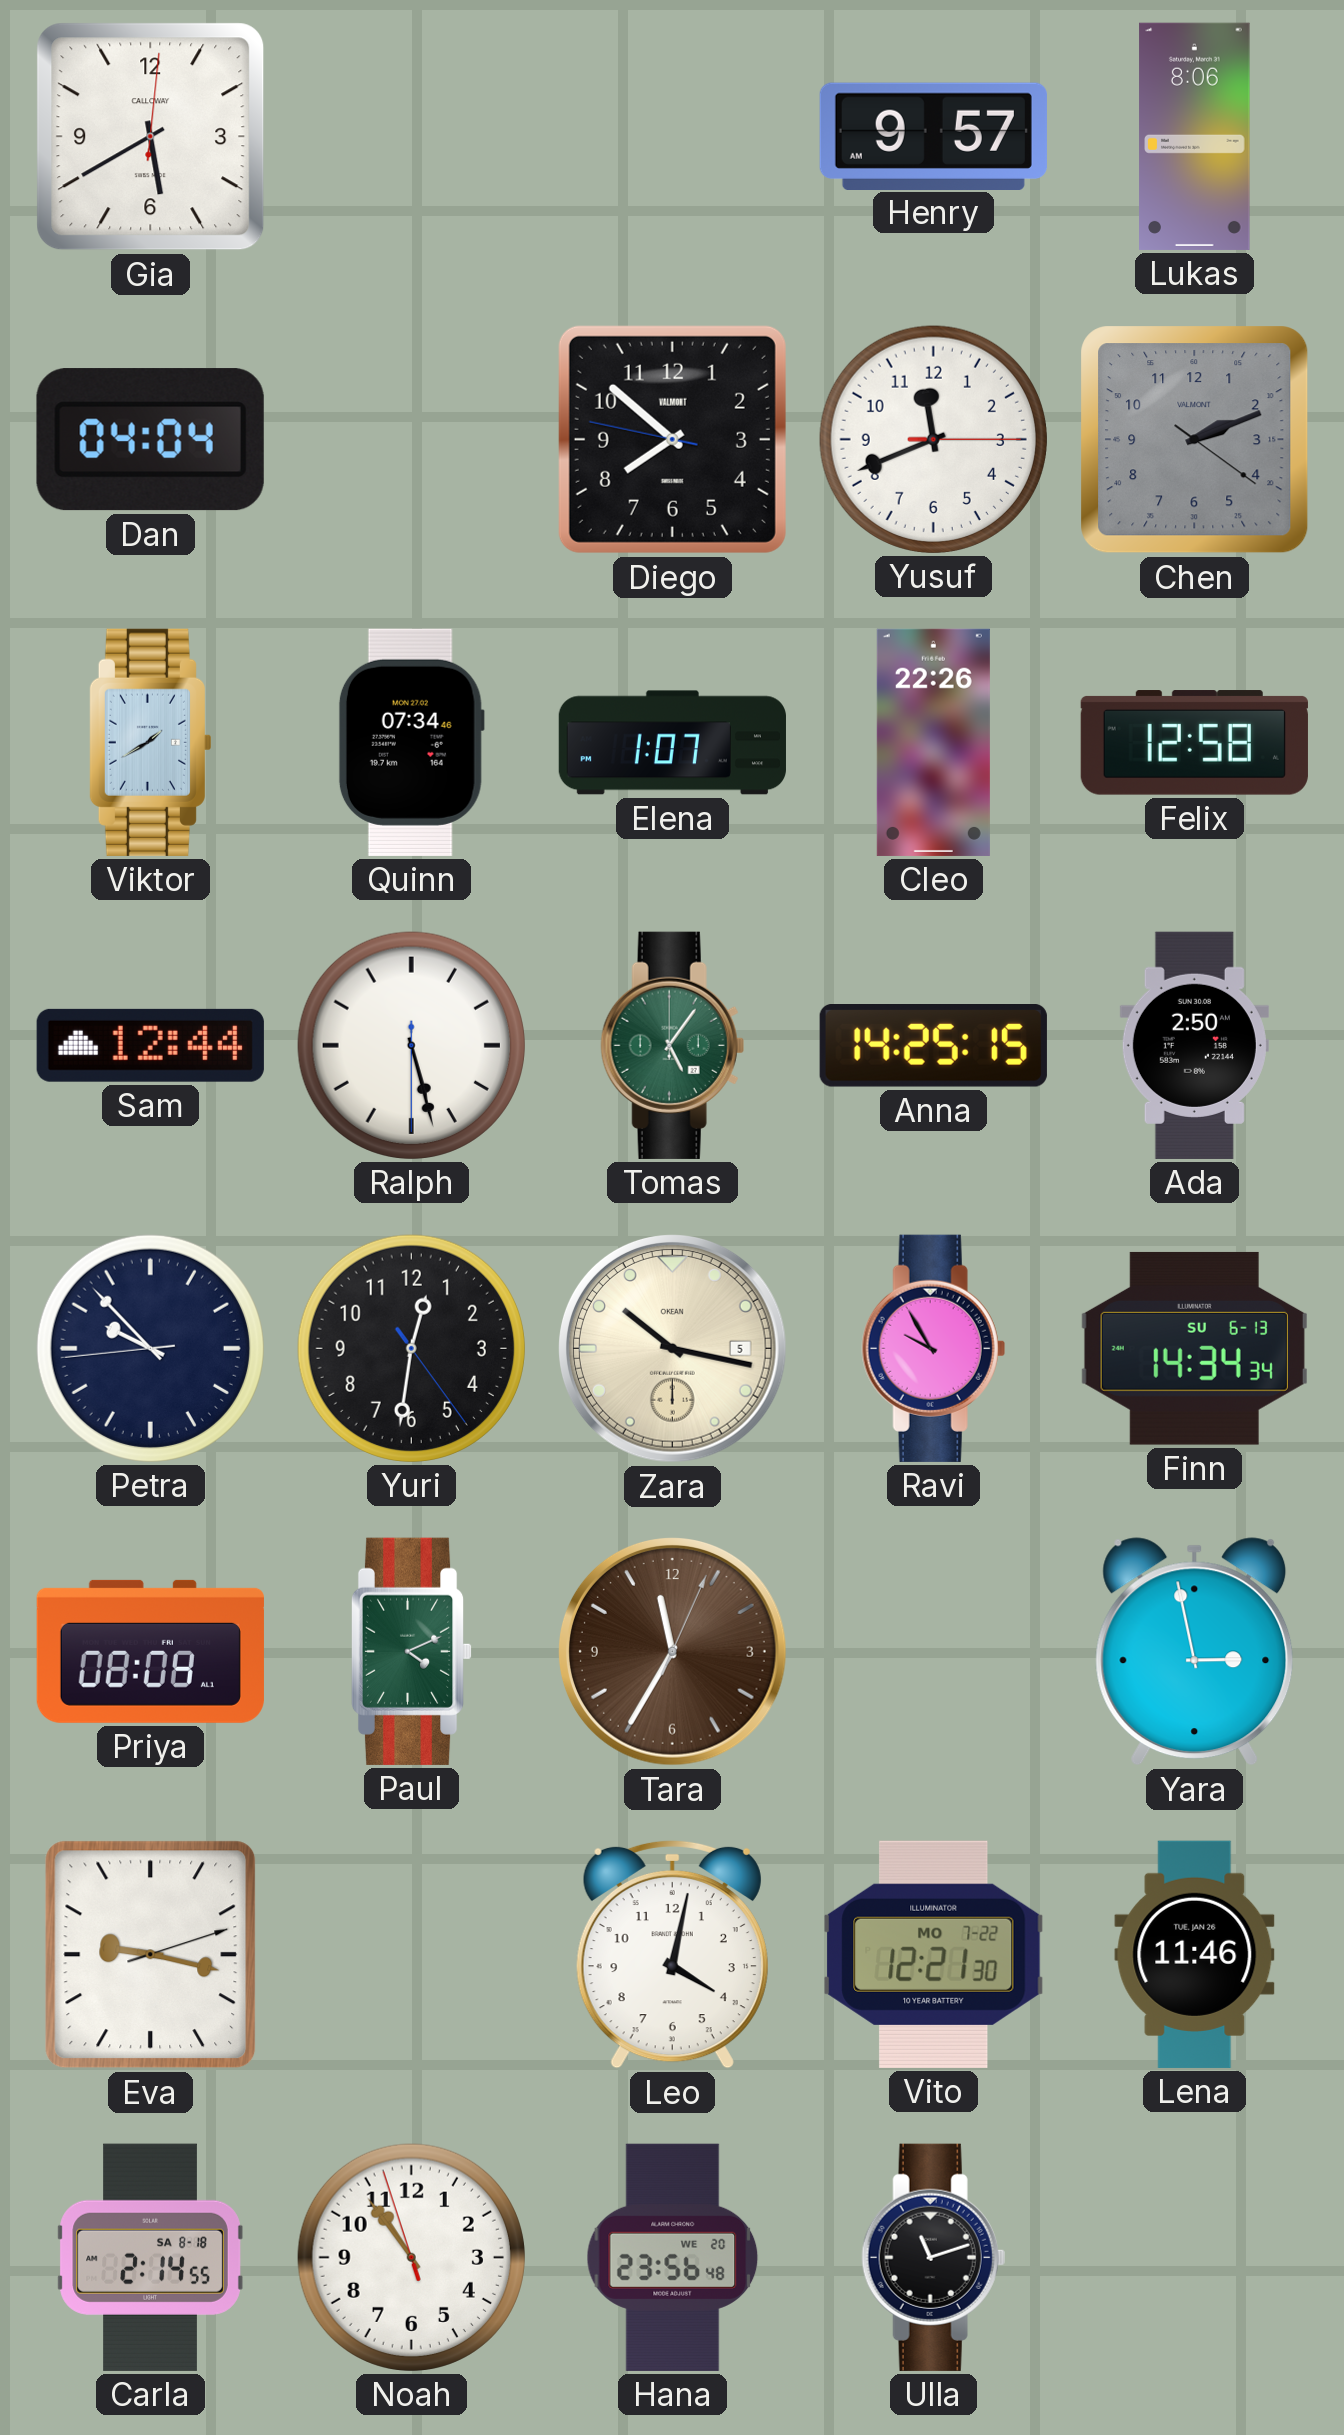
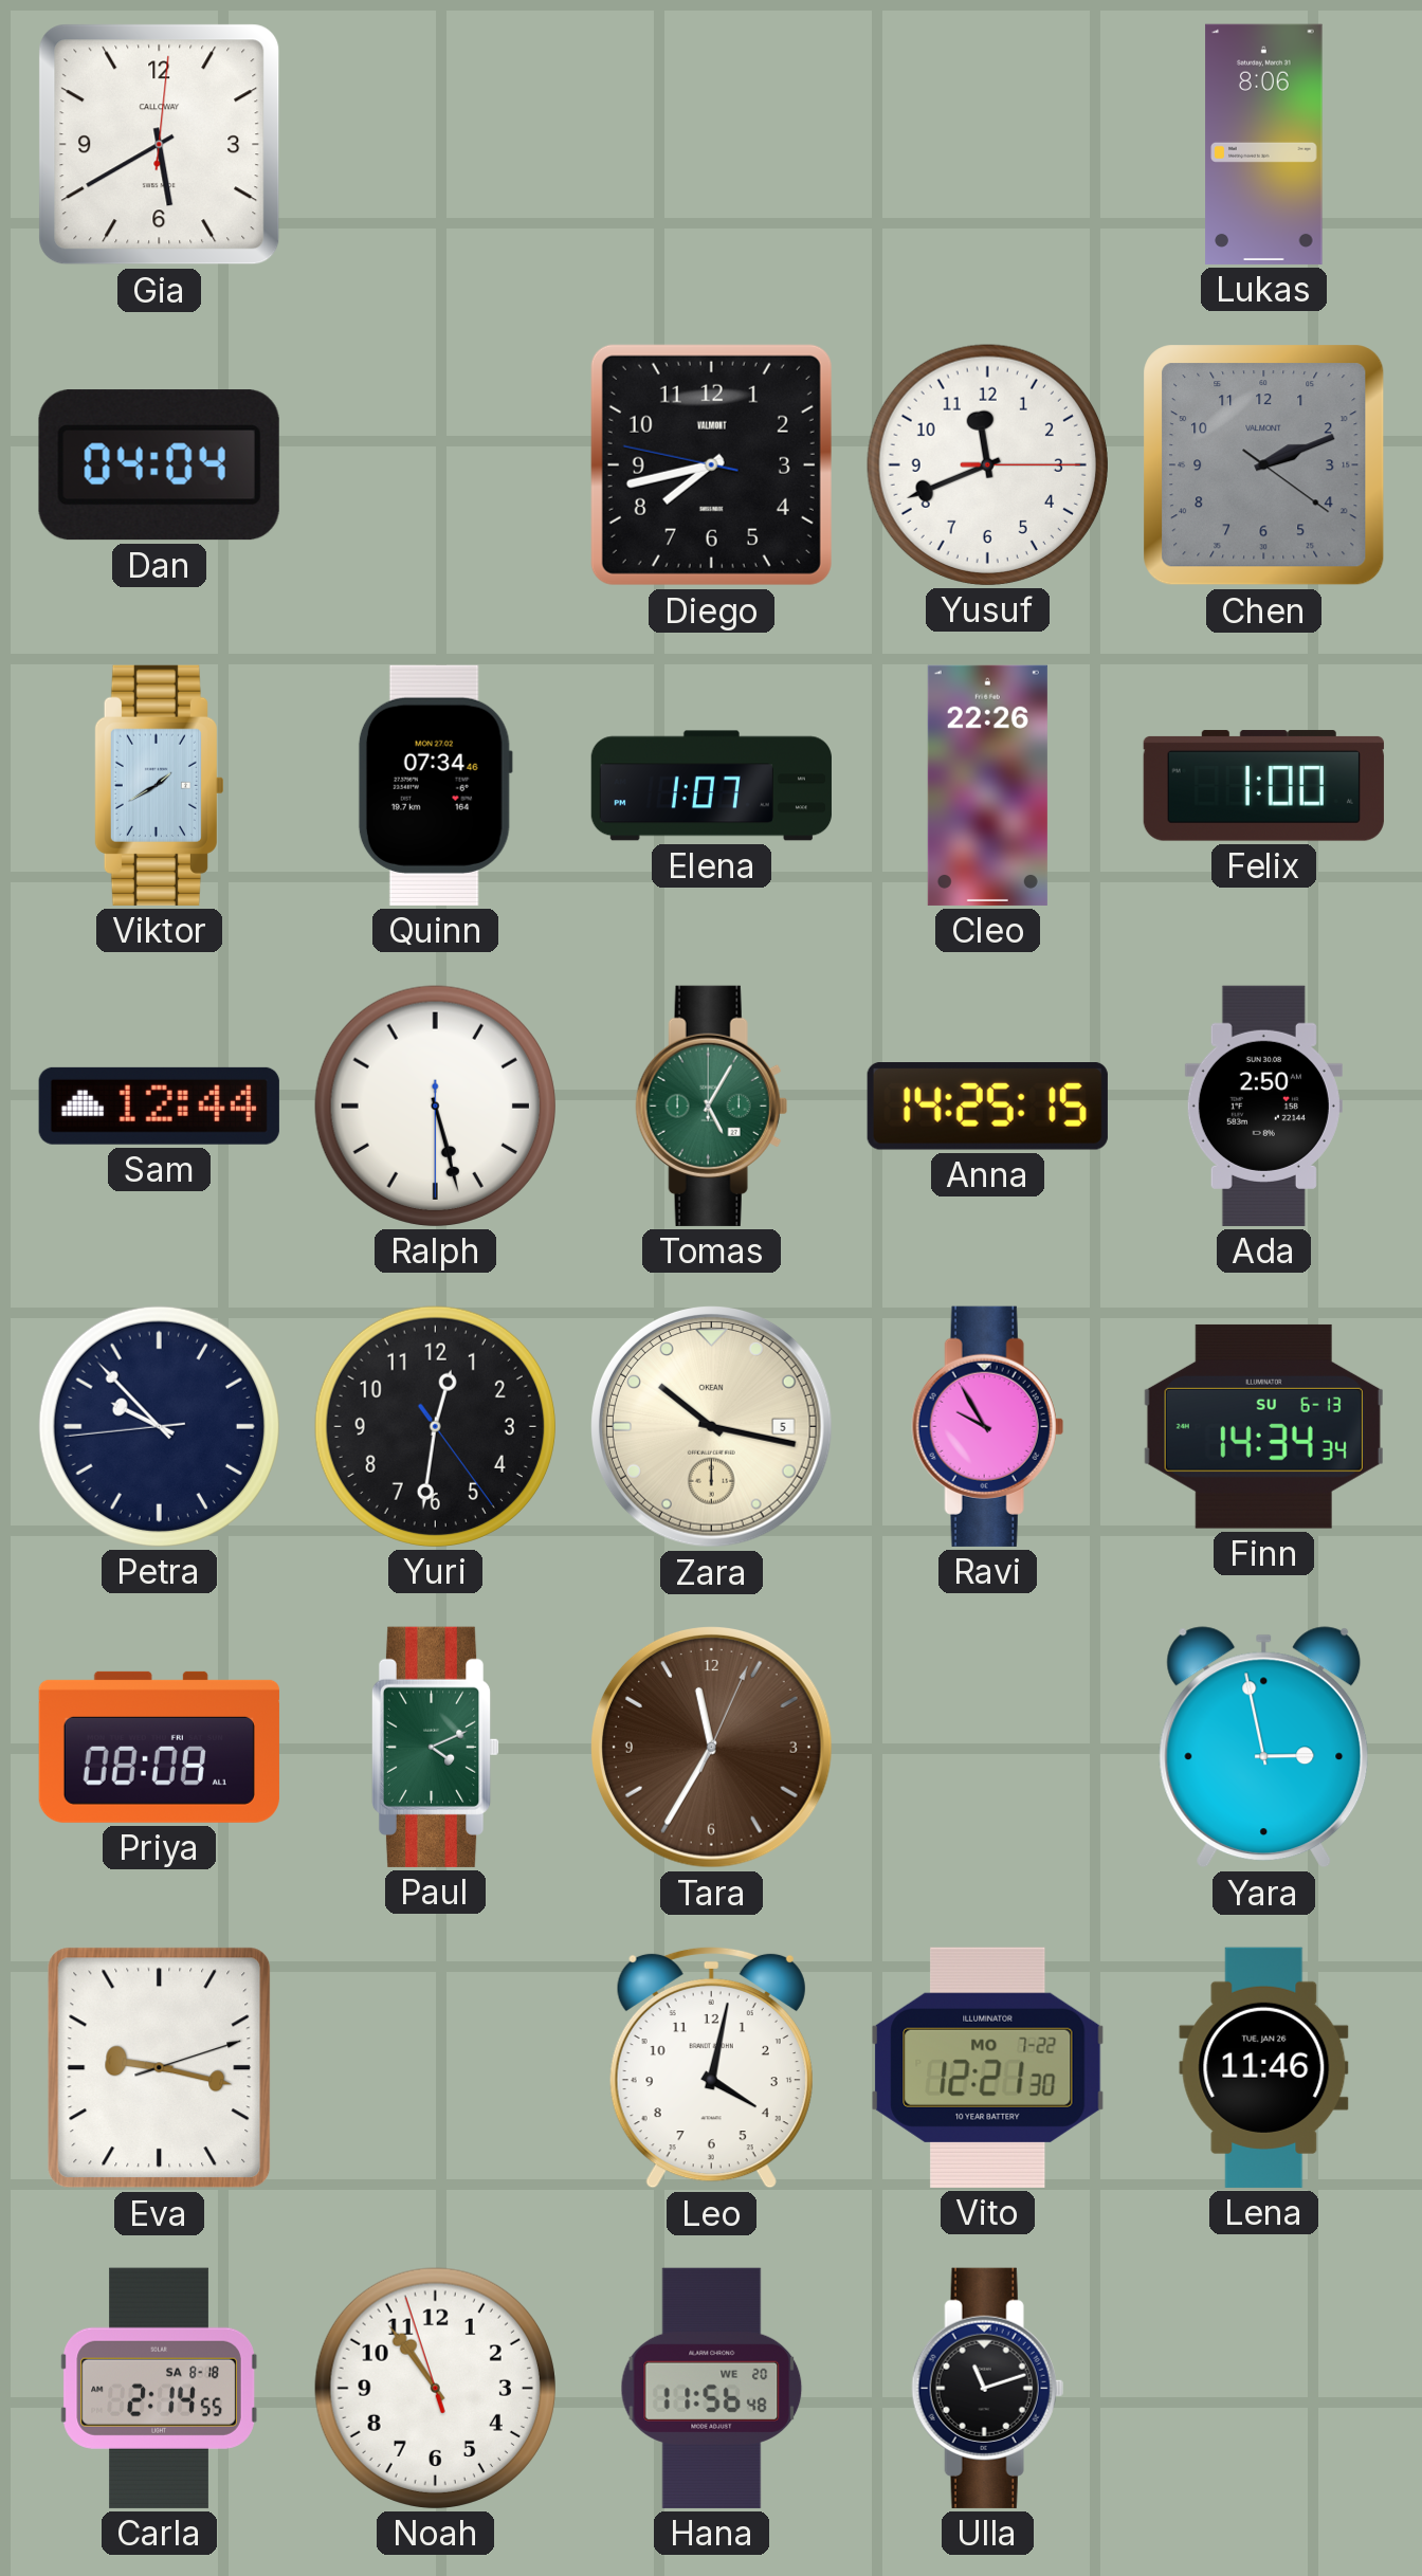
Henry: 9:57 -> none (933, 136)
Diego: 7:51 -> 7:42 (711, 464)
Felix: 12:58 -> 1:00 (1263, 786)
Tomas: 5:06 -> 5:05 (711, 1106)
Hana: 23:56 -> 11:56 (712, 2388)
